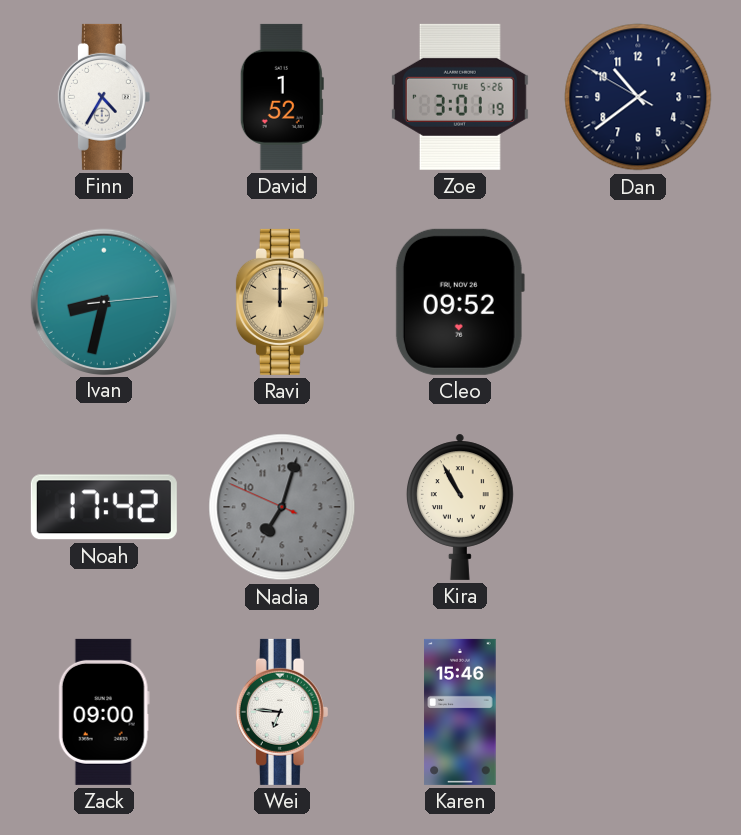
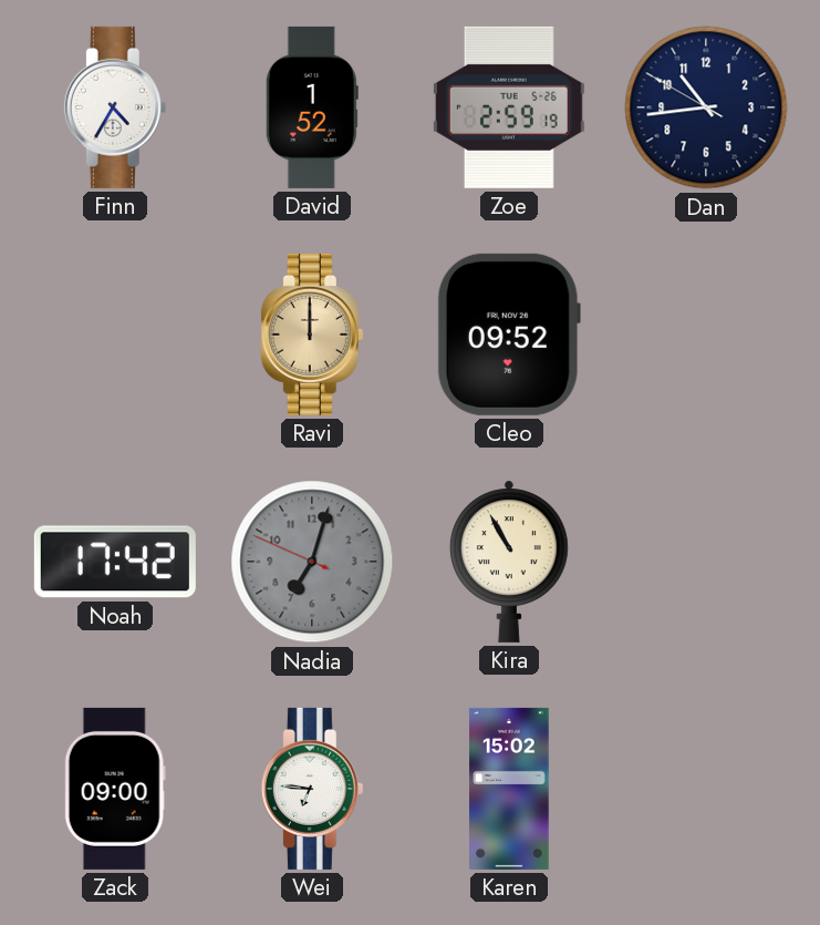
Zoe: 3:01 -> 2:59 (509, 107)
Dan: 10:38 -> 10:43 (706, 107)
Ivan: 8:32 -> none (103, 301)
Karen: 15:46 -> 15:02 (509, 789)
